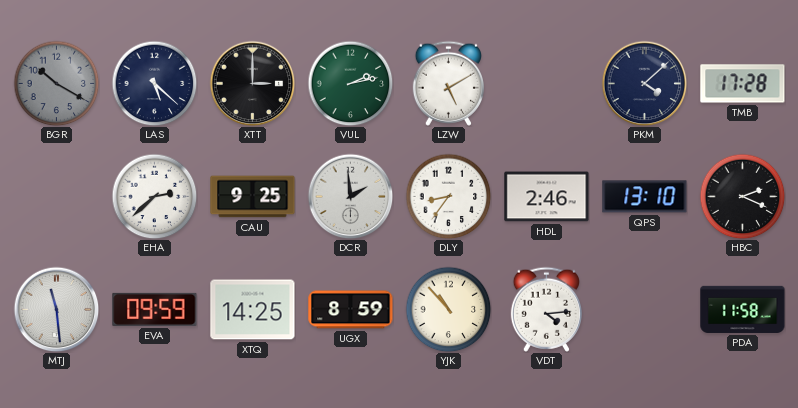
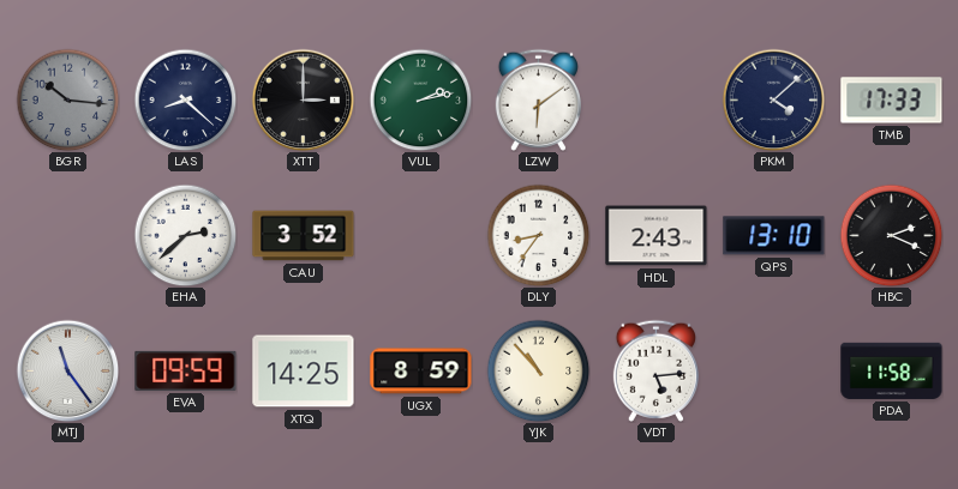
BGR: 10:20 -> 10:16 (67, 99)
LAS: 5:22 -> 8:22 (185, 99)
LZW: 5:10 -> 6:09 (538, 99)
TMB: 17:28 -> 17:33 (892, 101)
CAU: 9:25 -> 3:52 (304, 236)
DCR: 1:59 -> none (350, 196)
HDL: 2:46 -> 2:43 (657, 236)
MTJ: 11:29 -> 11:24 (67, 370)
VDT: 4:14 -> 5:14 (655, 370)
